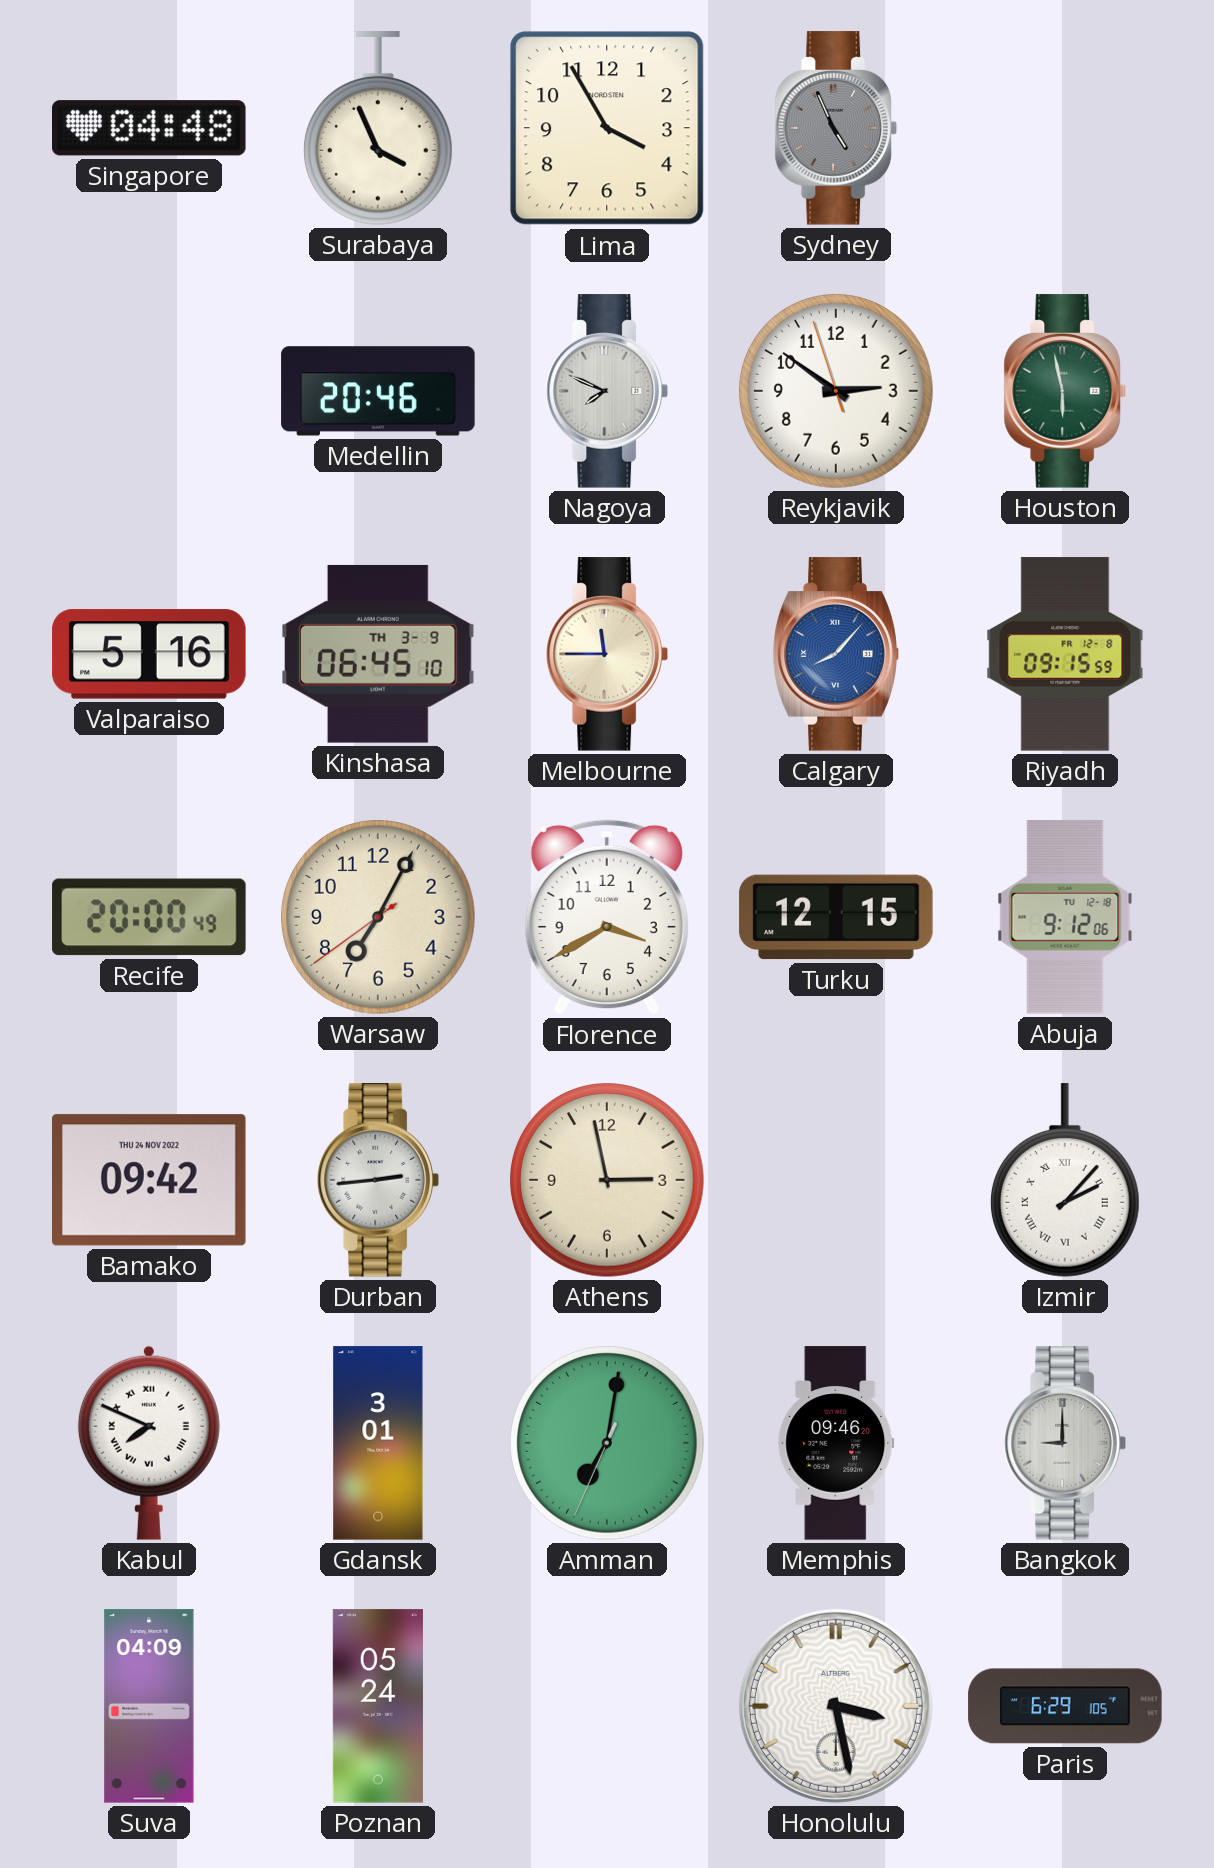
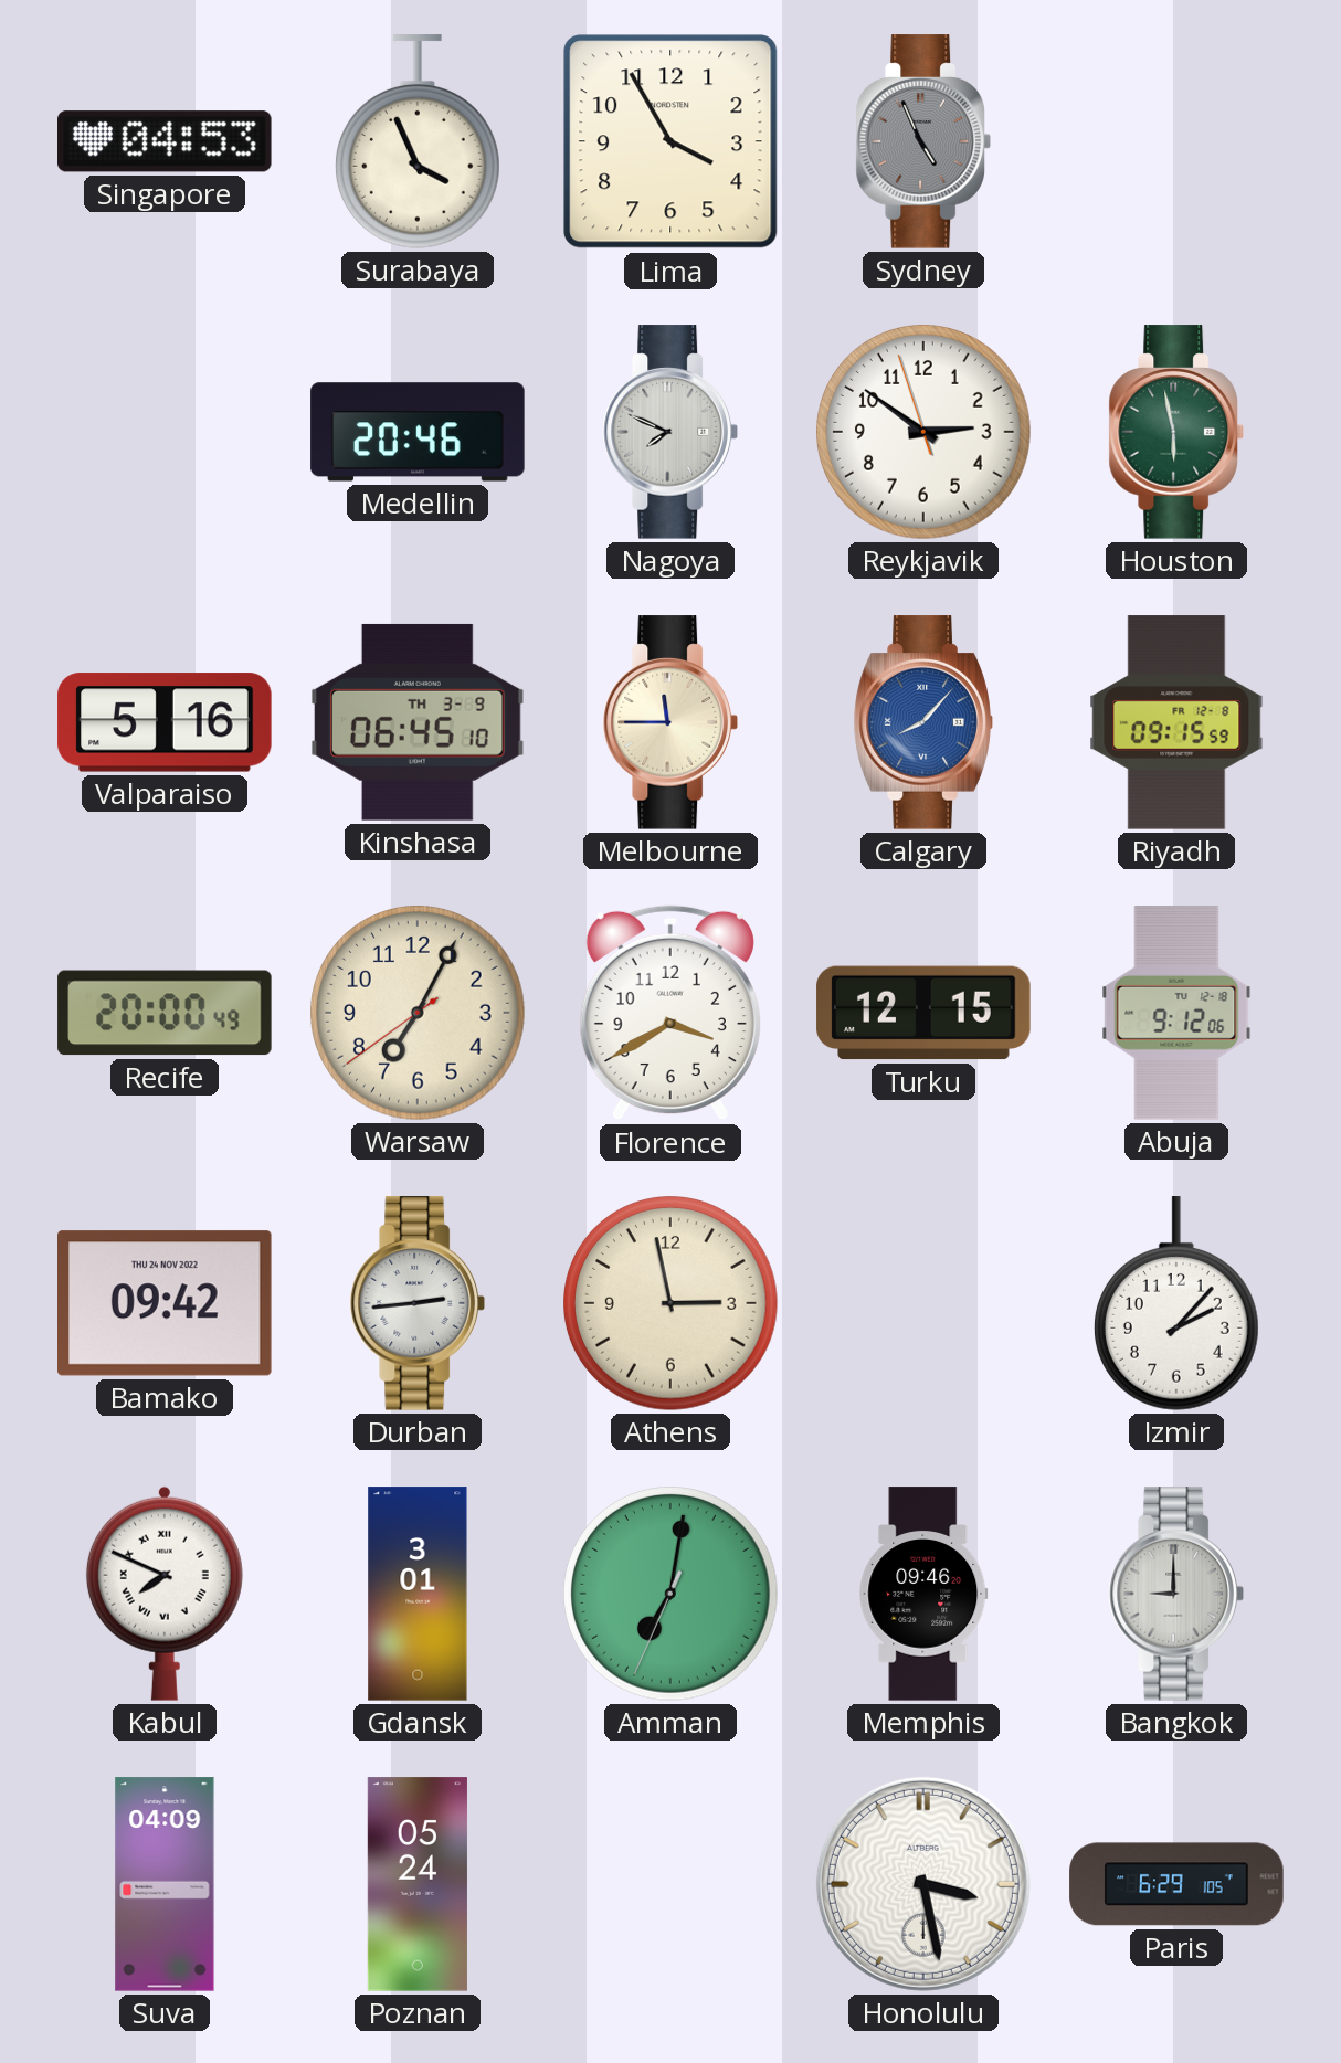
Singapore: 04:48 -> 04:53 (166, 141)
Izmir numerals: Roman -> Arabic (1176, 1303)
